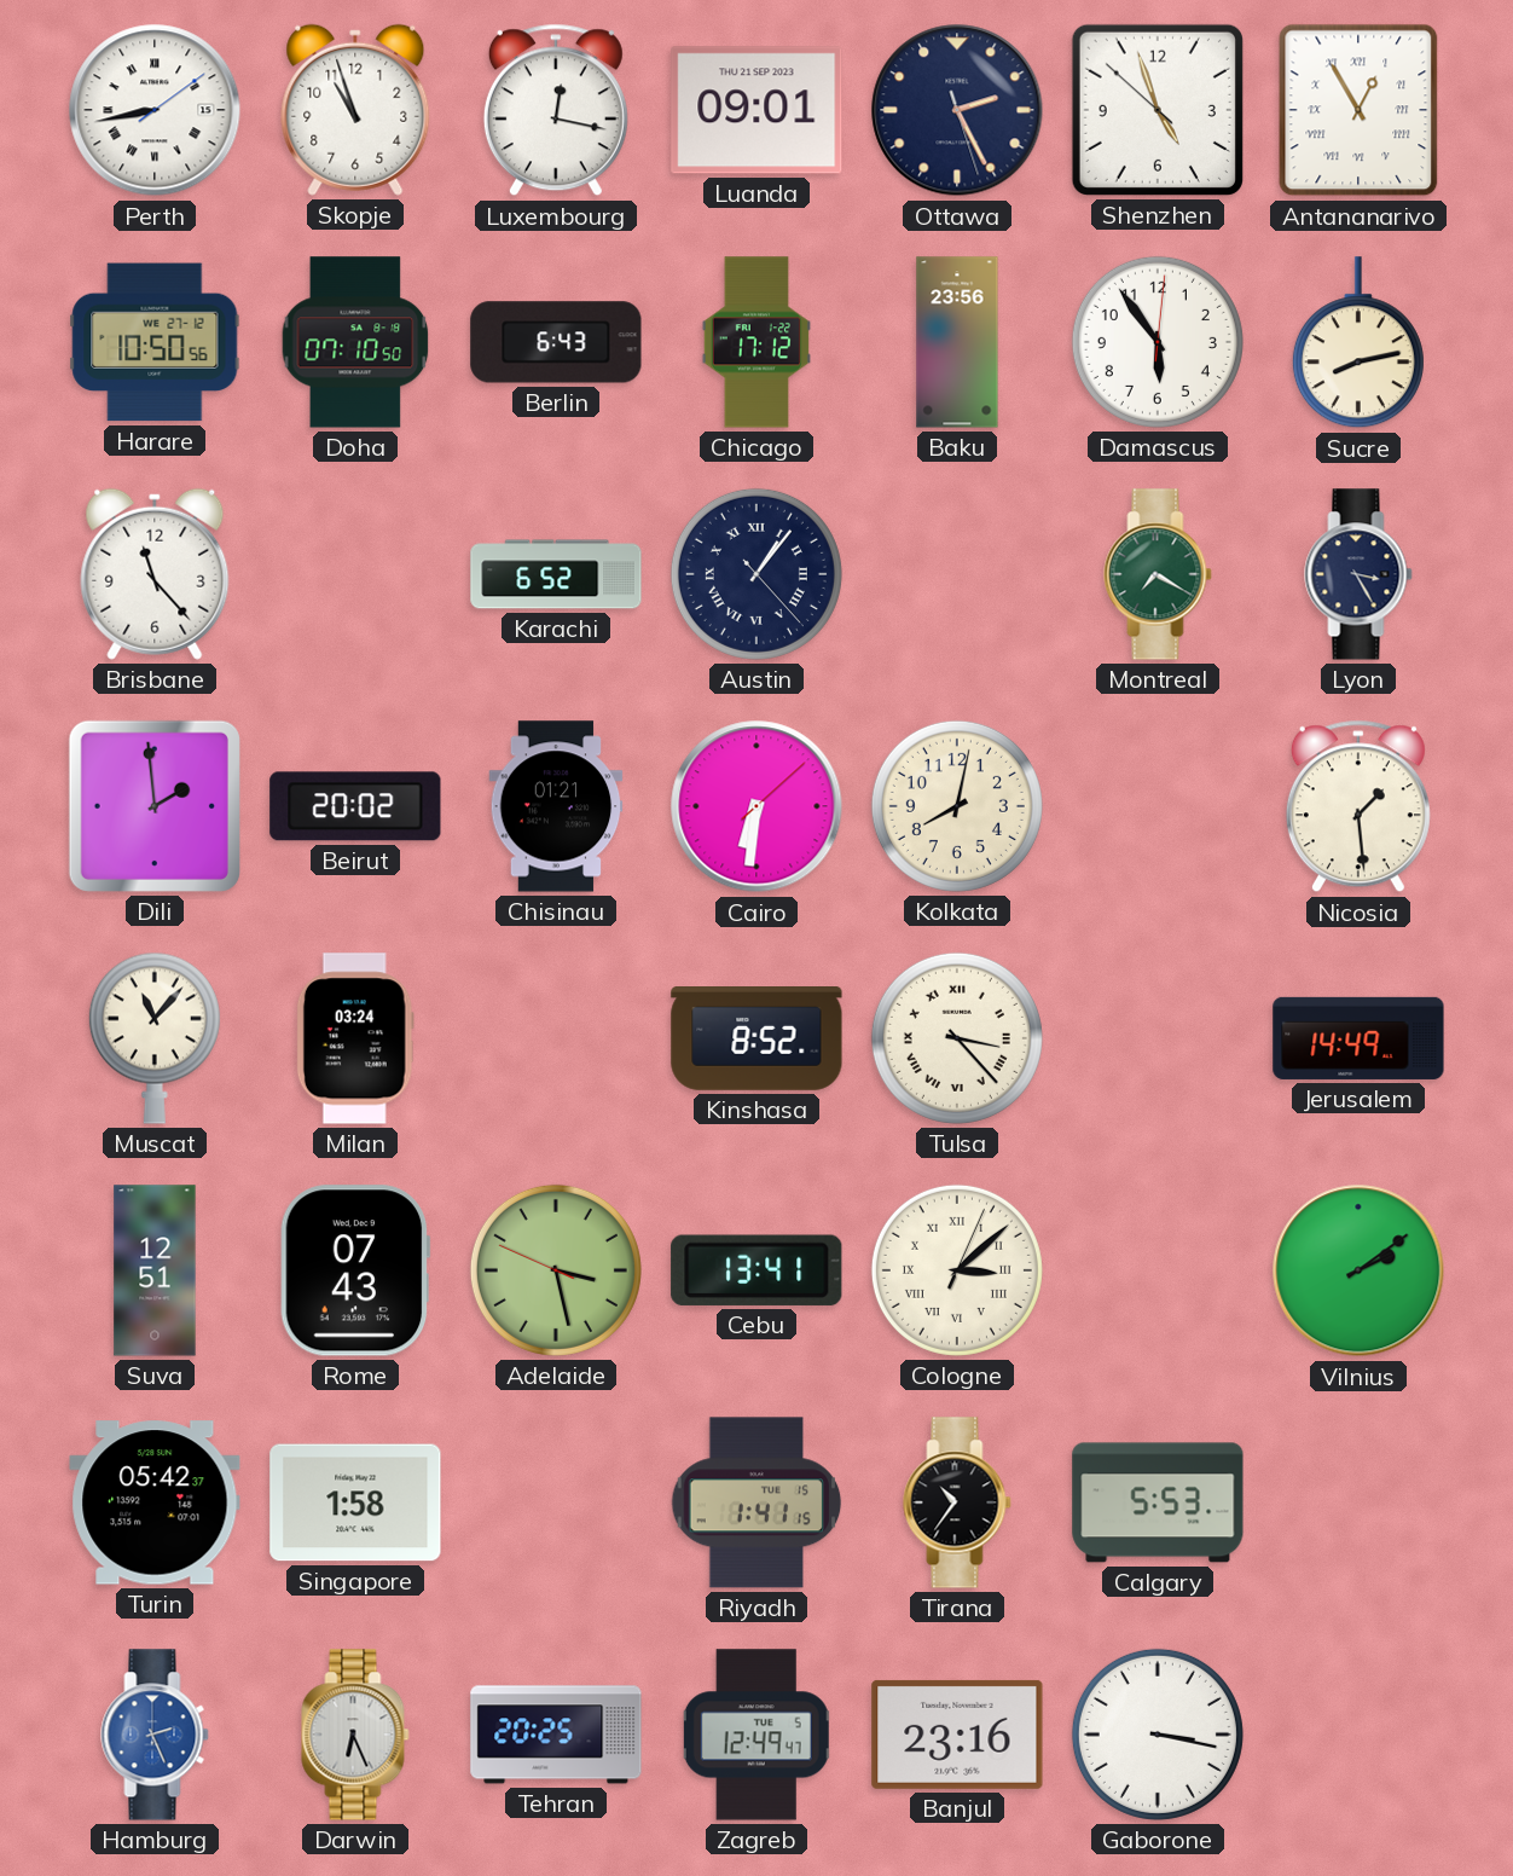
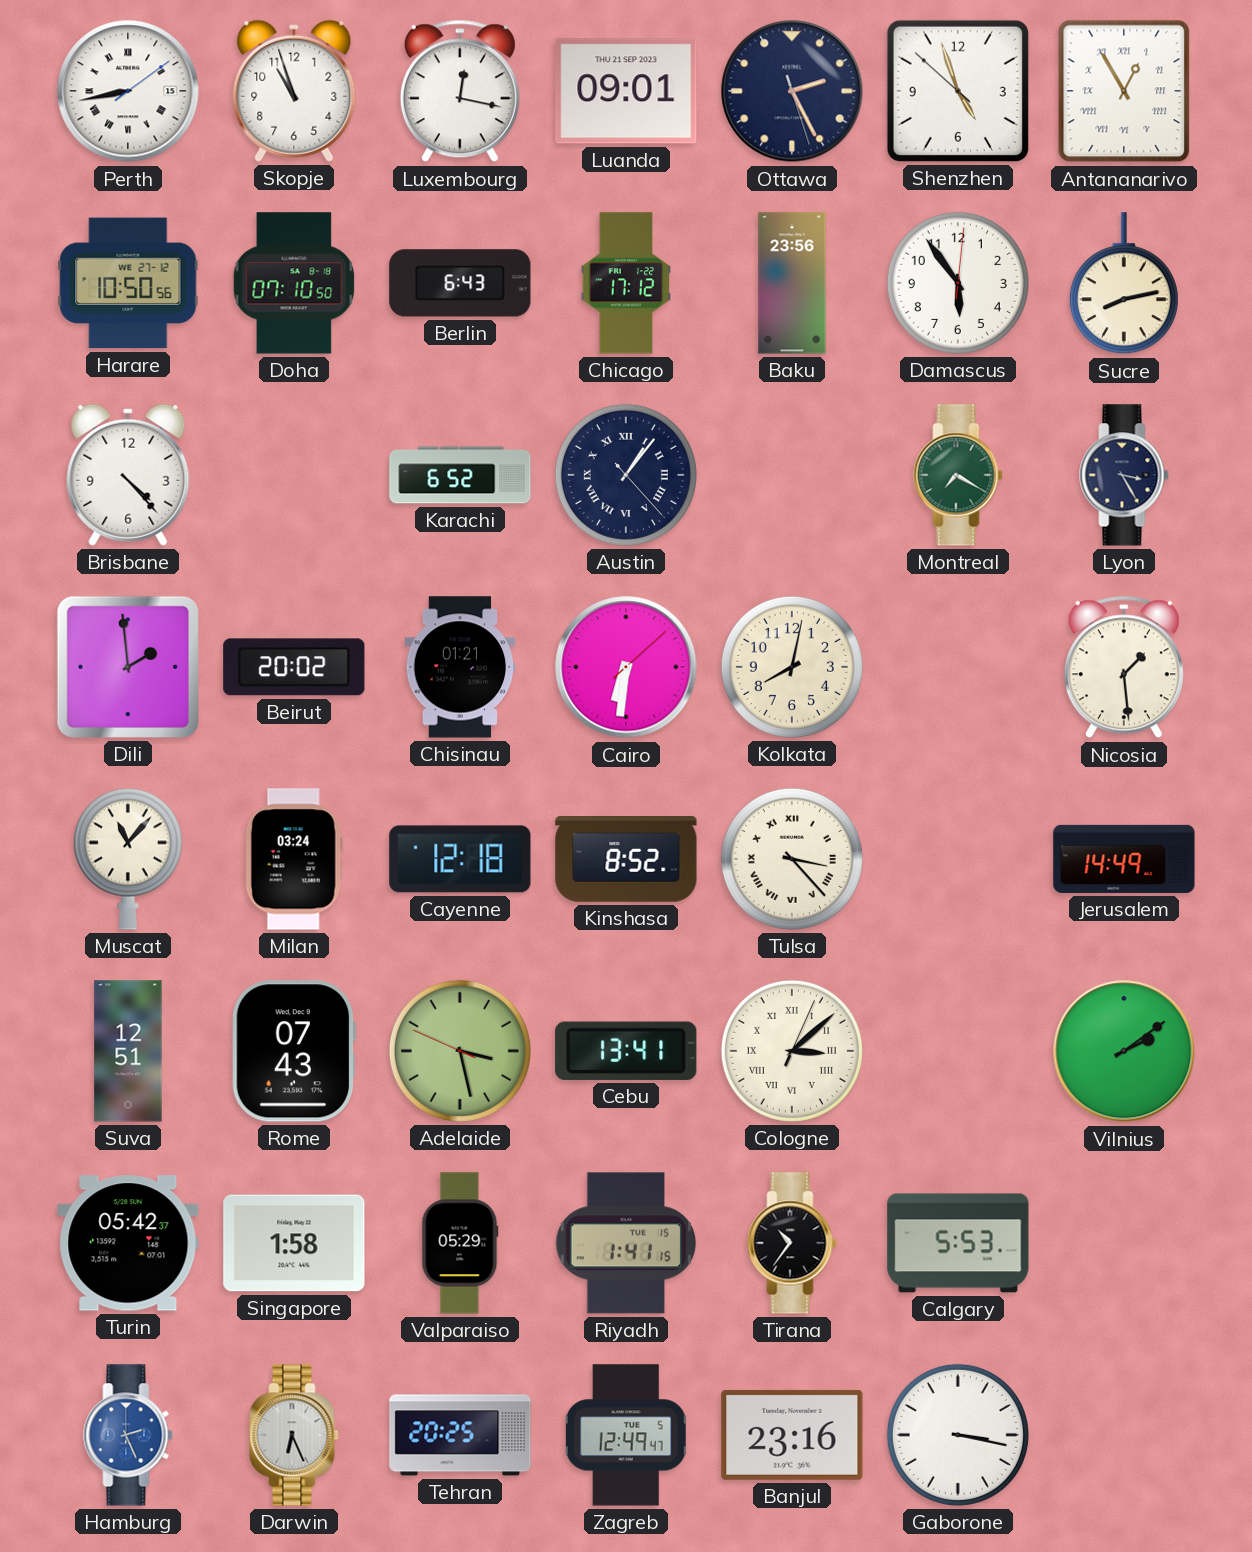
Brisbane: 11:23 -> 4:23 (128, 475)
Cayenne: none -> 12:18 (460, 859)
Valparaiso: none -> 05:29 (460, 1243)
